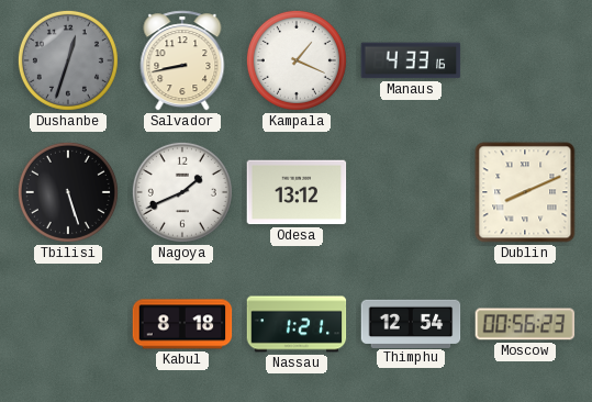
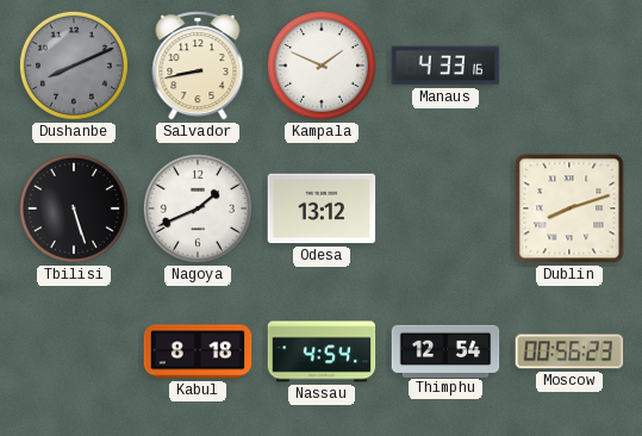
Dushanbe: 12:33 -> 8:11 (74, 66)
Kampala: 1:19 -> 1:49 (322, 66)
Dublin: 8:11 -> 8:12 (569, 208)
Nassau: 1:21 -> 4:54 (322, 351)
